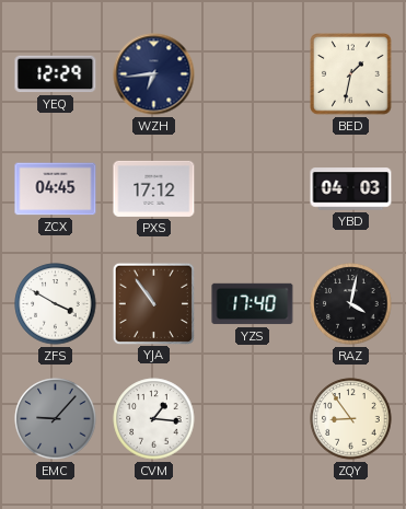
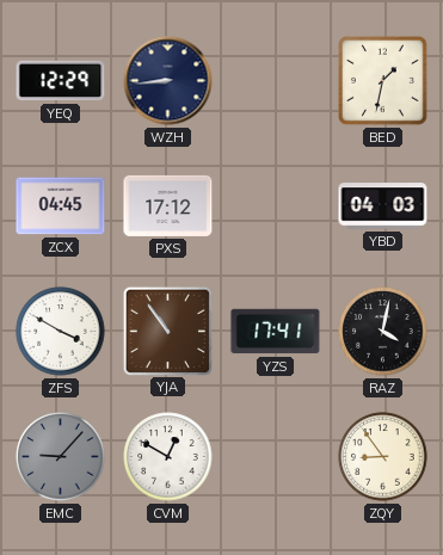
WZH: 6:44 -> 8:44 (168, 81)
YZS: 17:40 -> 17:41 (276, 332)
CVM: 1:16 -> 12:50 (168, 457)
